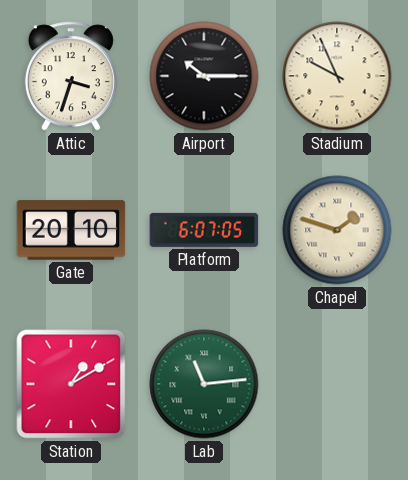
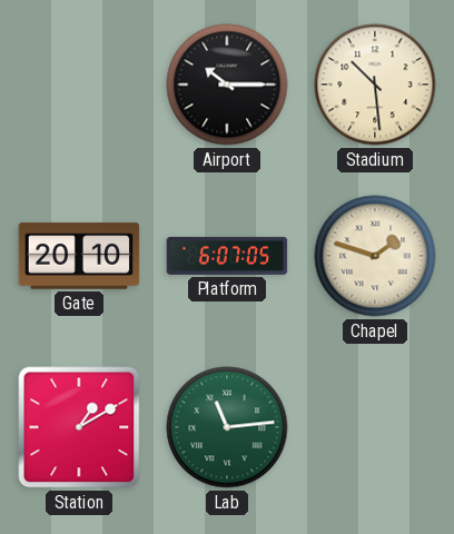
Attic: 3:33 -> none (71, 76)
Stadium: 9:56 -> 10:29 (375, 85)
